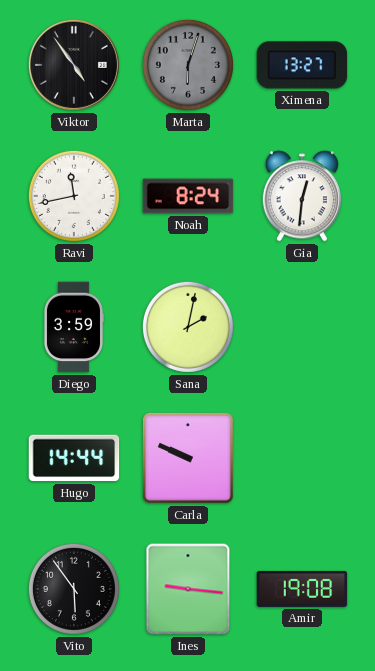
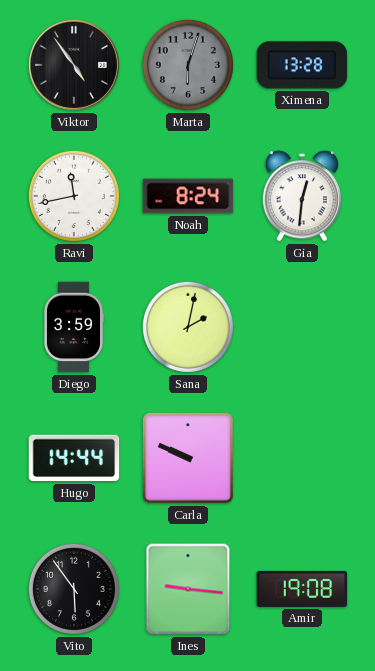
Ximena: 13:27 -> 13:28 (302, 65)
